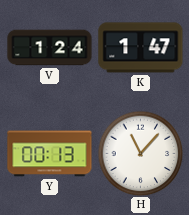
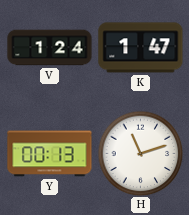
H: 11:07 -> 11:12 (140, 153)
